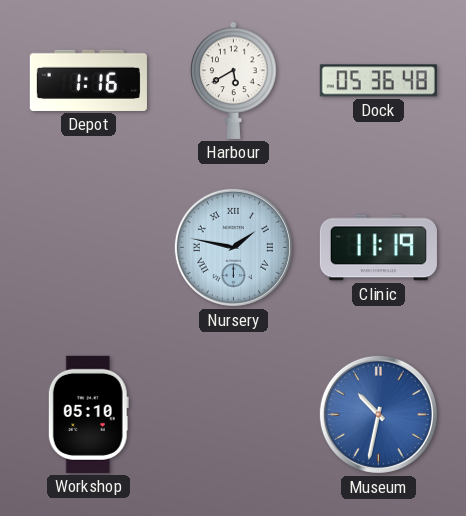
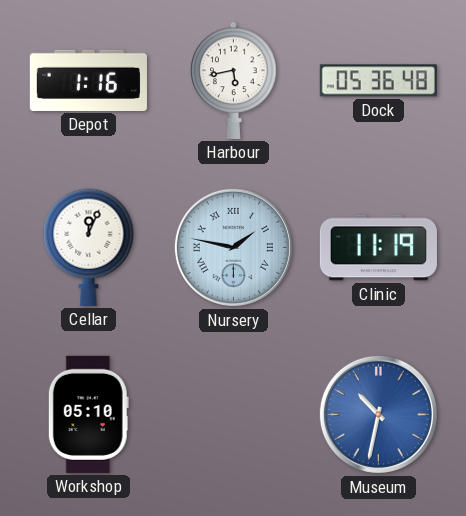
Harbour: 5:40 -> 5:43 (234, 80)
Cellar: none -> 12:04 (89, 247)
